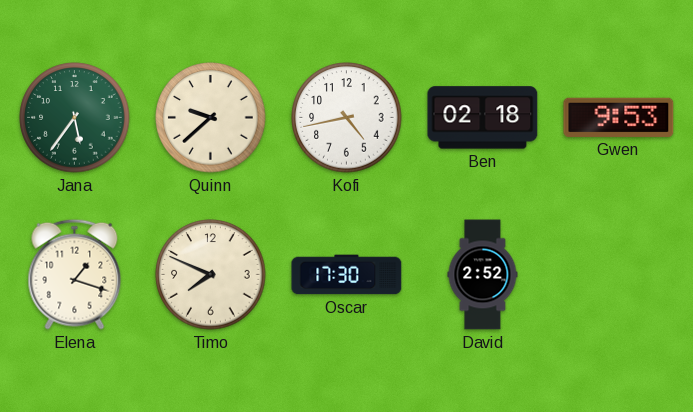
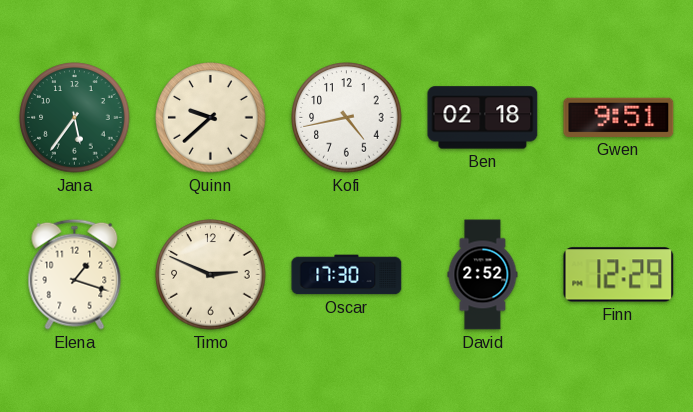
Gwen: 9:53 -> 9:51 (619, 117)
Timo: 7:49 -> 2:49 (211, 275)
Finn: none -> 12:29 (619, 275)
